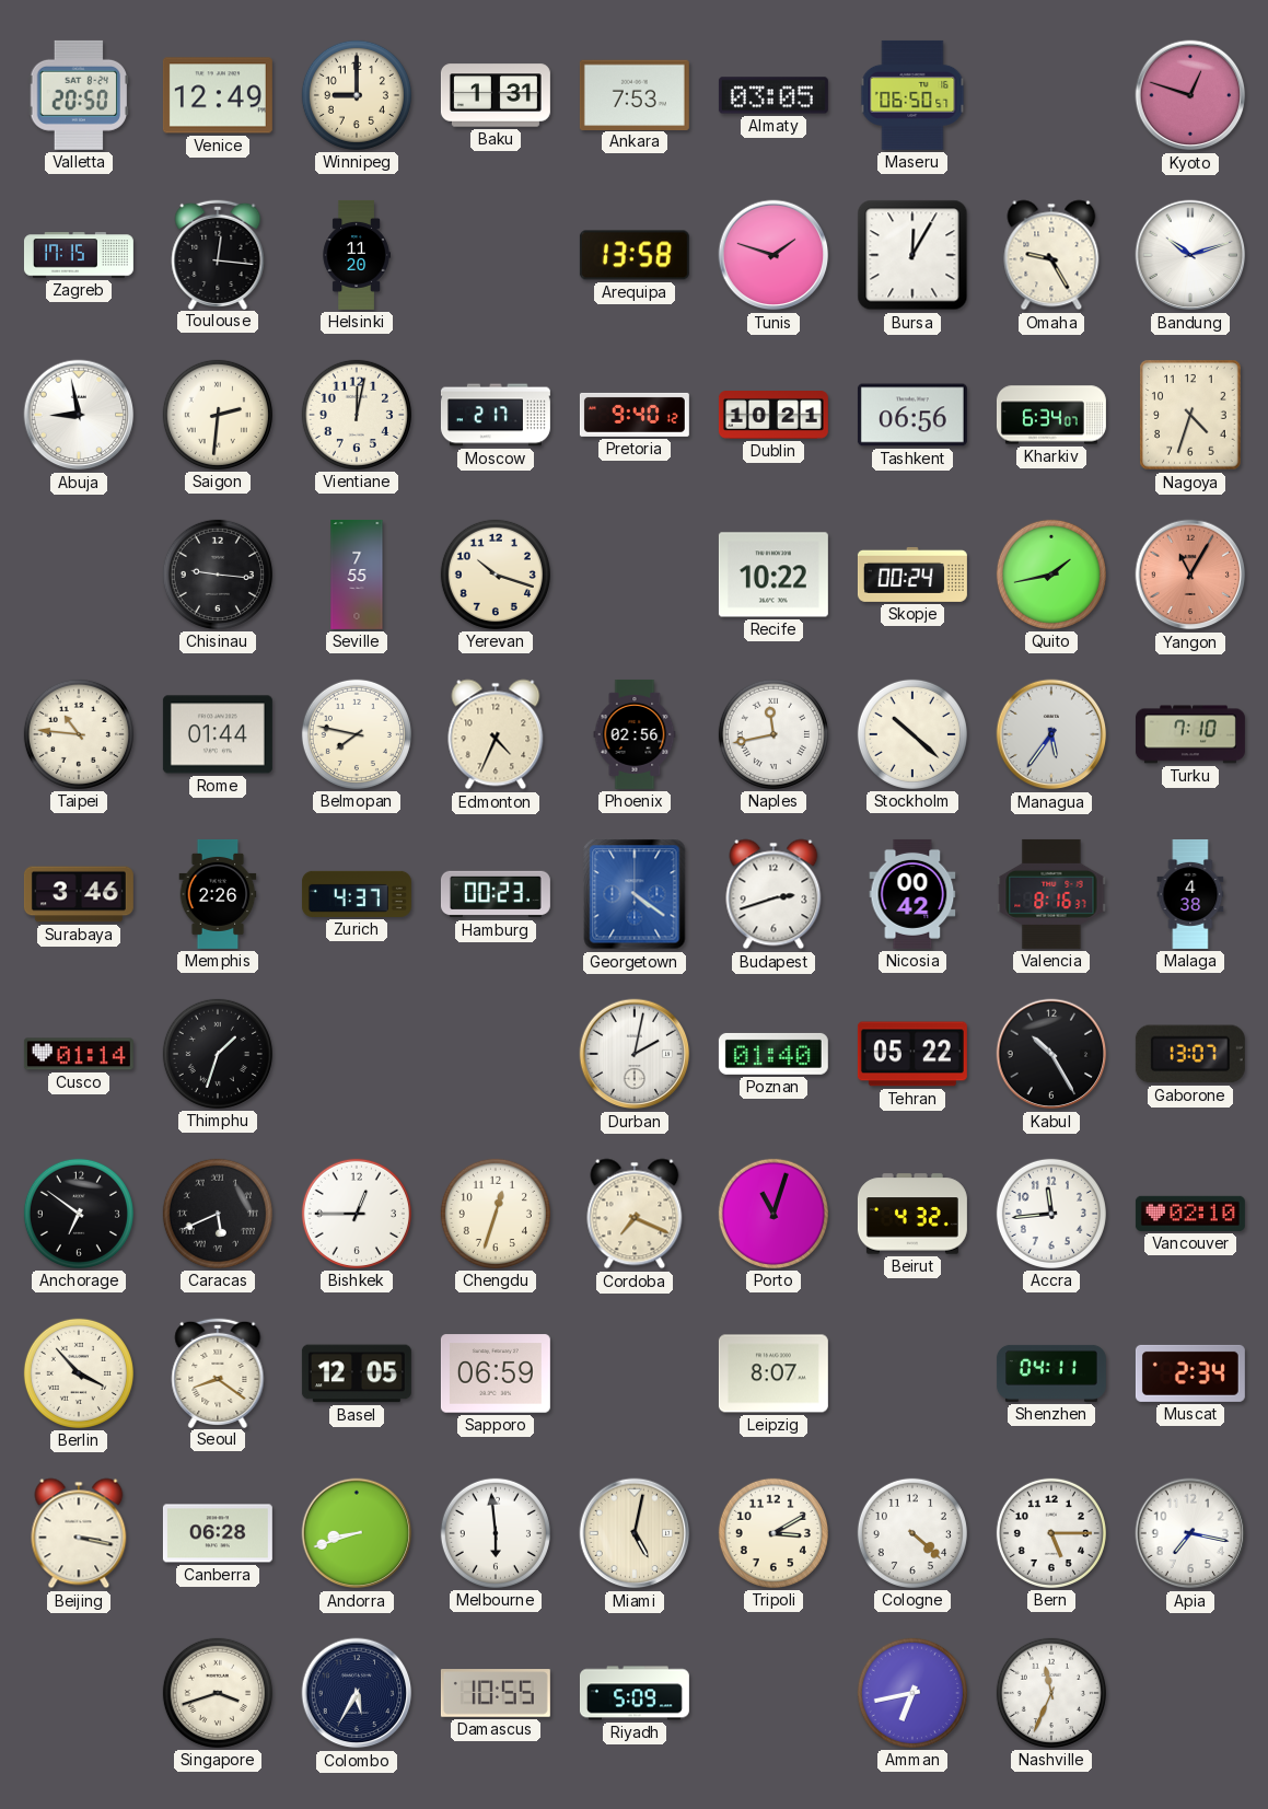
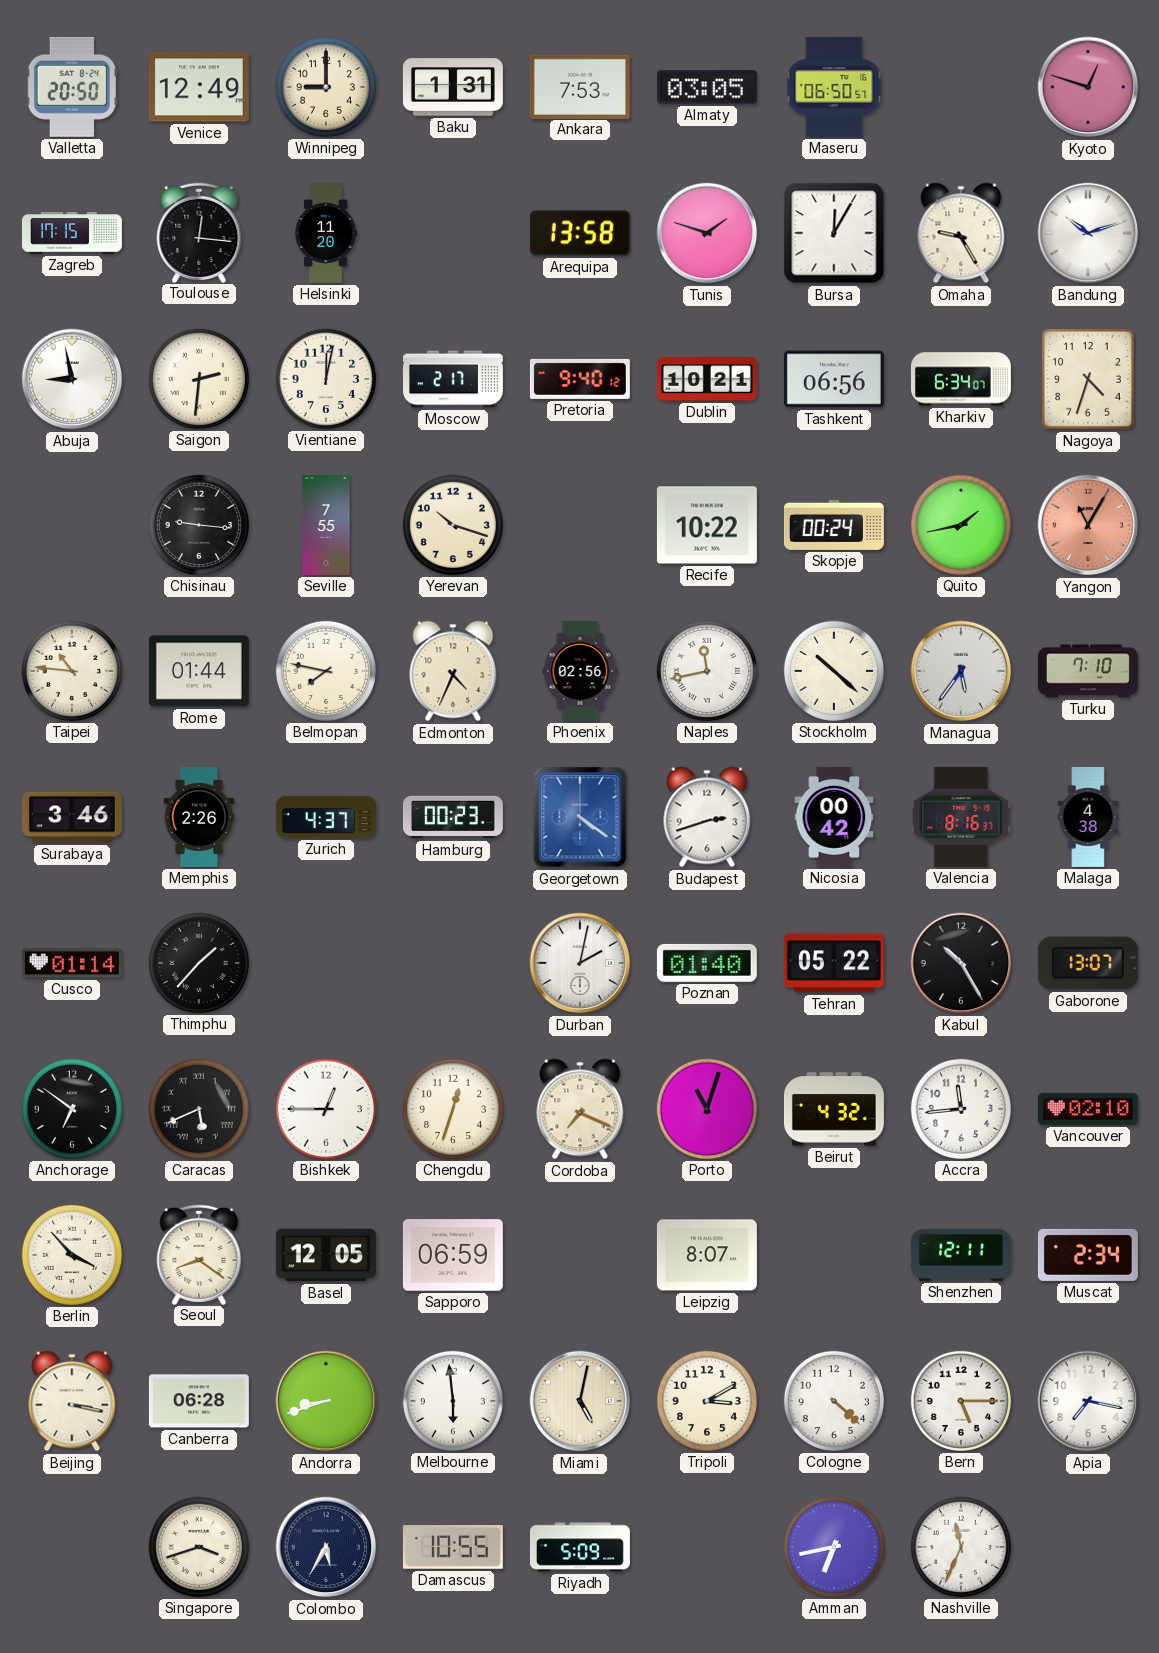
Thimphu: 1:33 -> 1:37 (199, 963)
Shenzhen: 04:11 -> 12:11 (961, 1255)
